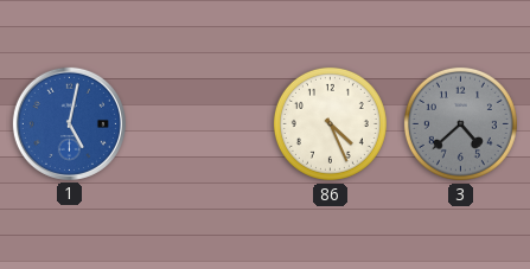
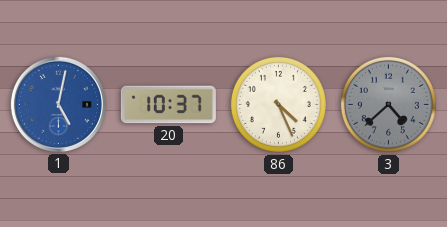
20: none -> 10:37 (168, 105)
